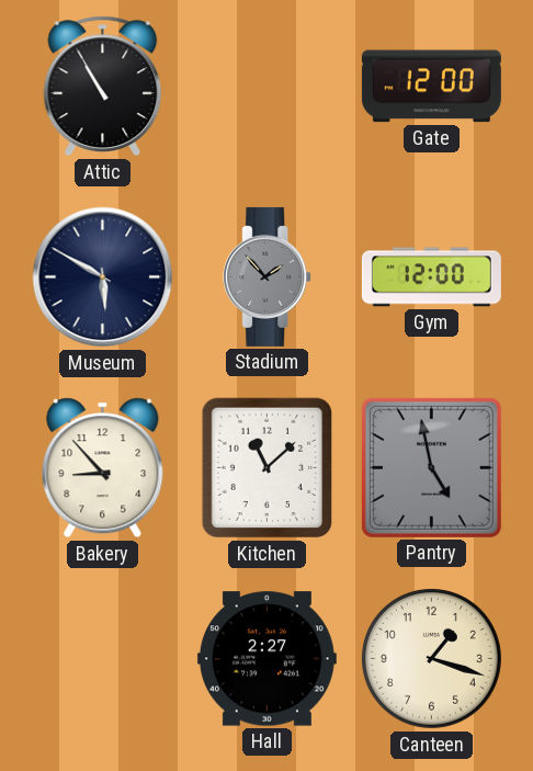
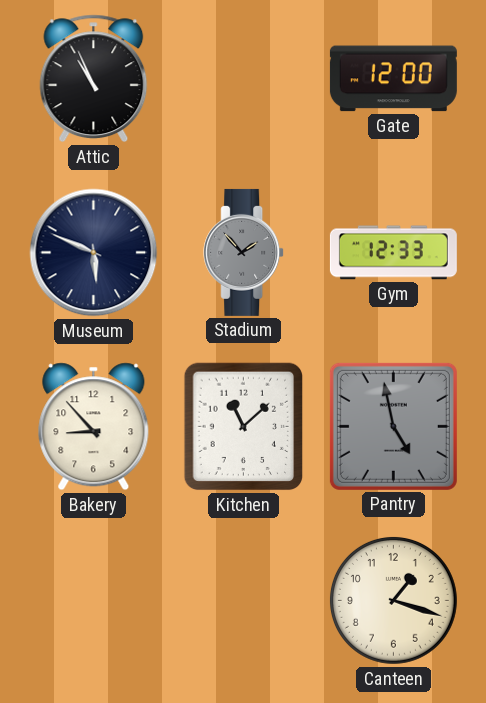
Attic: 10:55 -> 10:56 (94, 79)
Museum: 5:50 -> 5:49 (94, 253)
Gym: 12:00 -> 12:33 (393, 253)
Hall: 2:27 -> none (266, 659)
